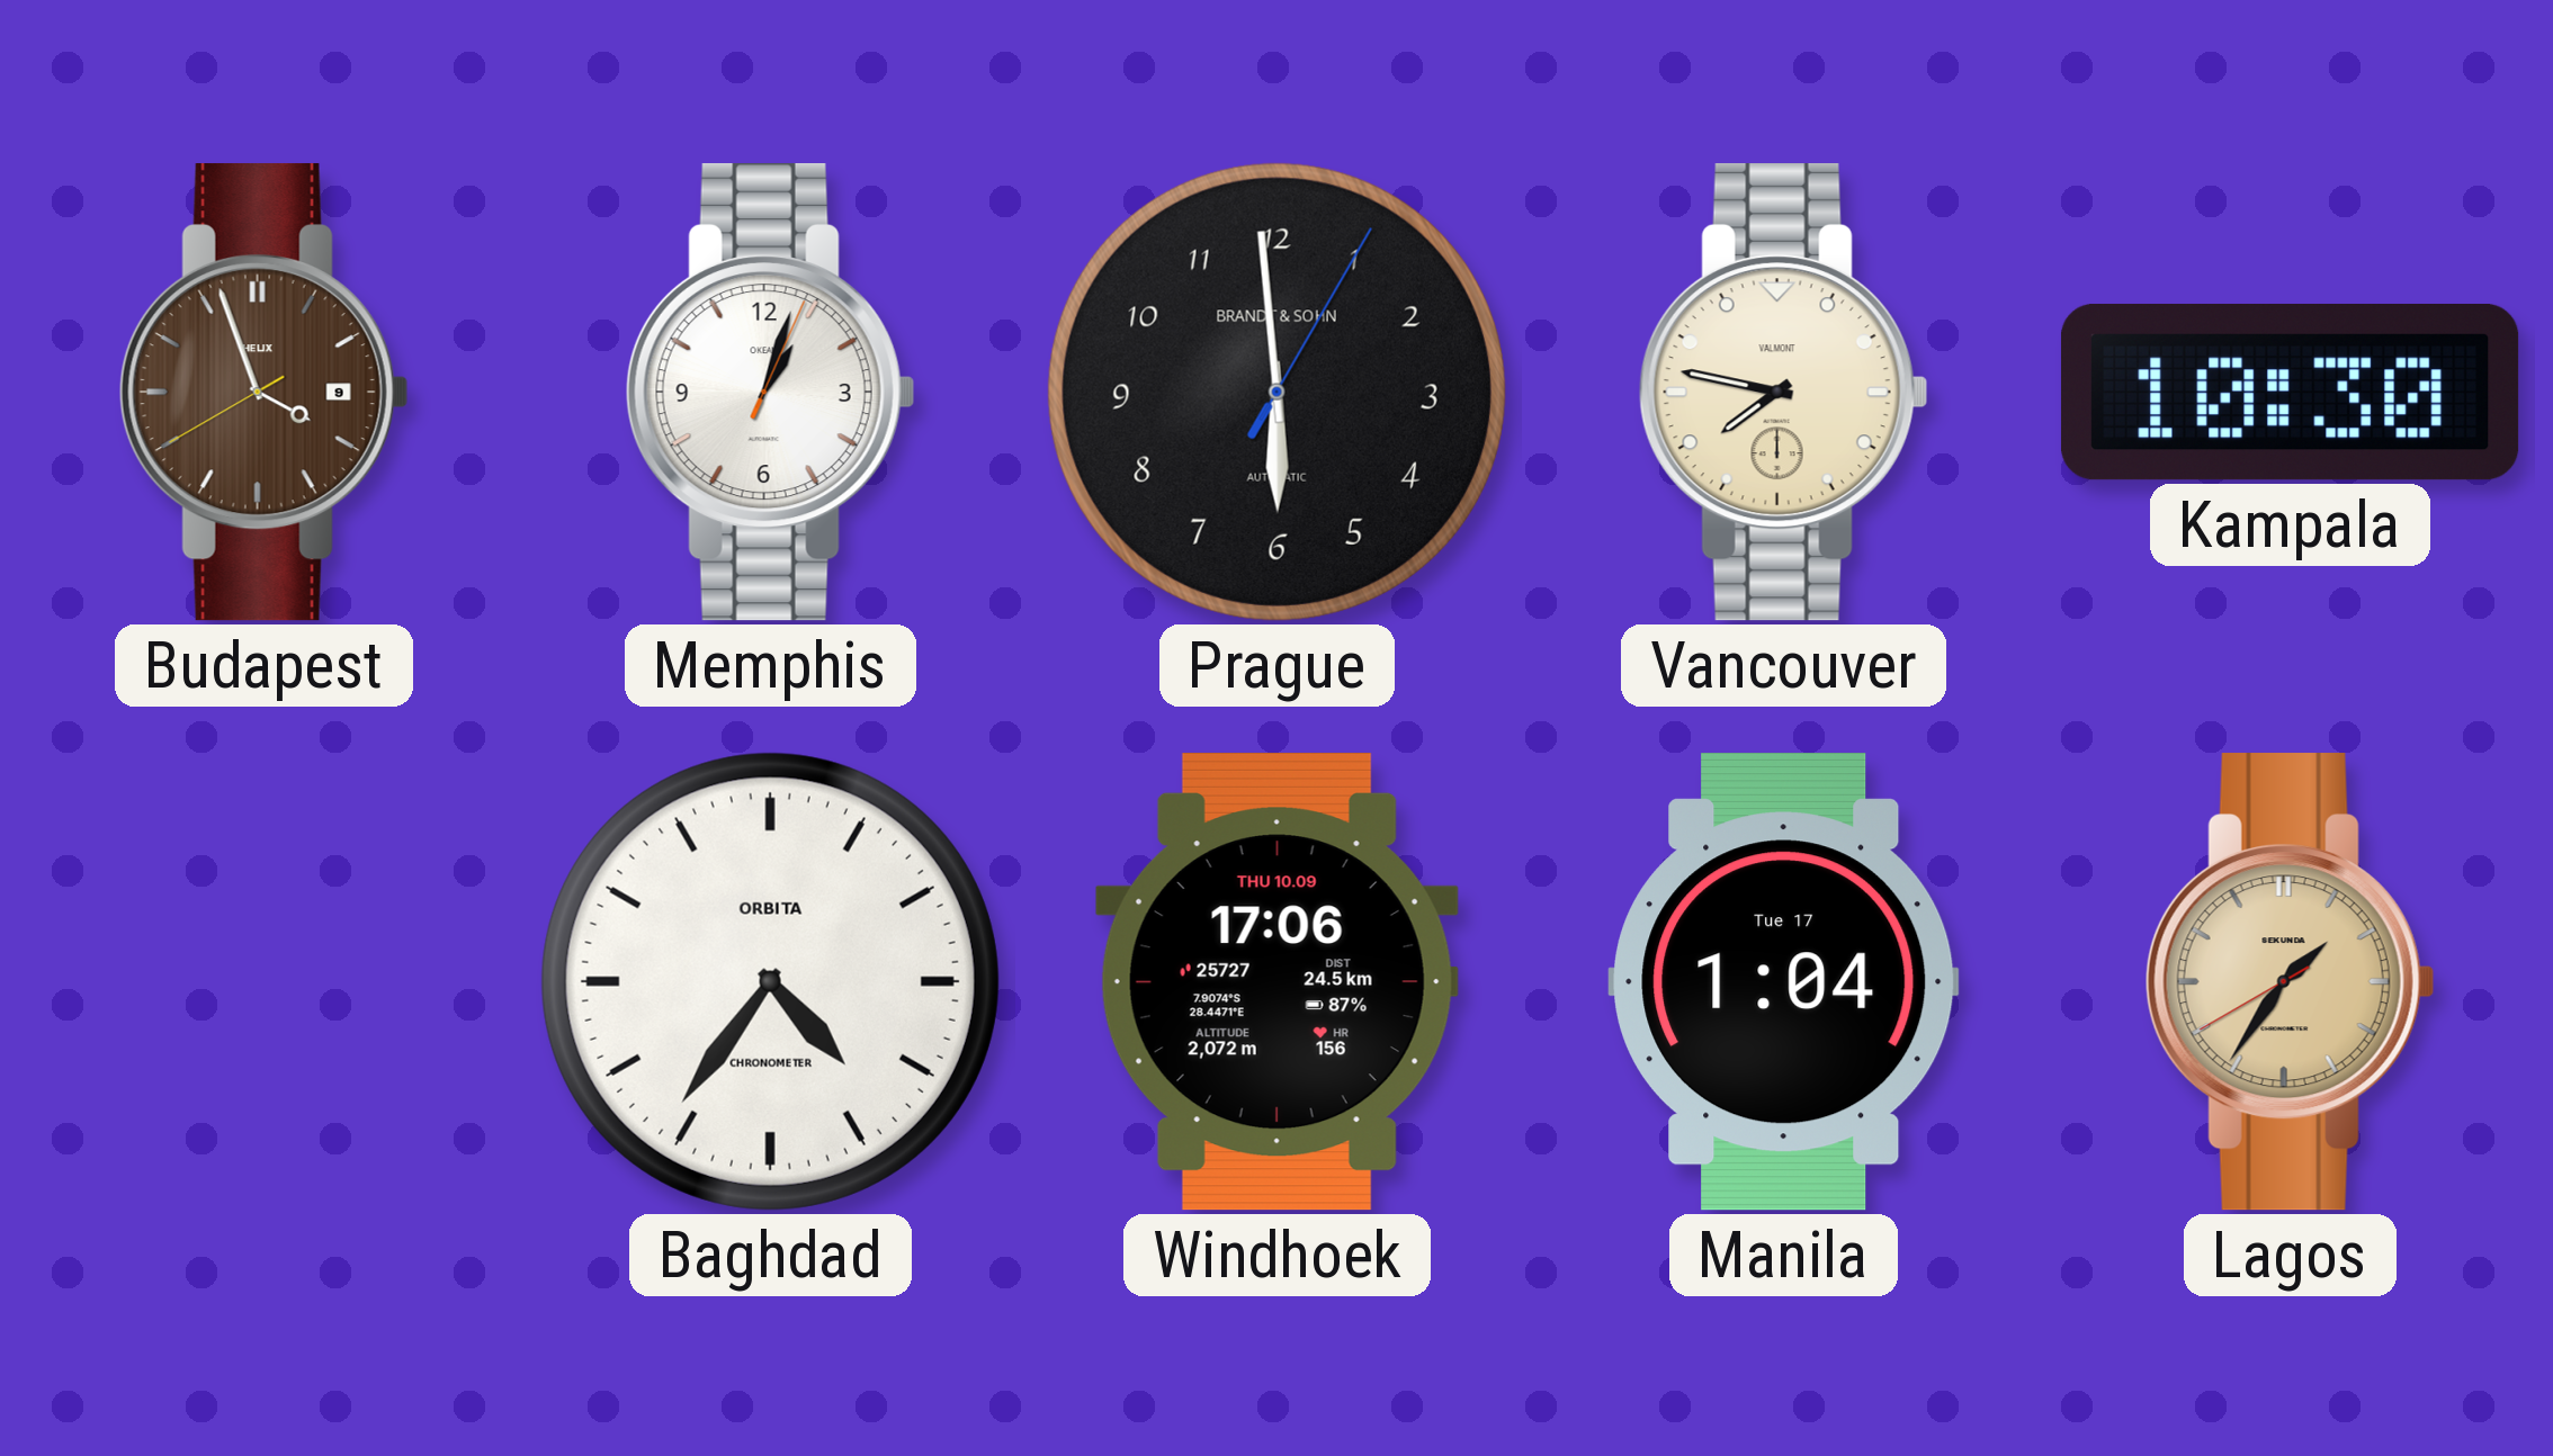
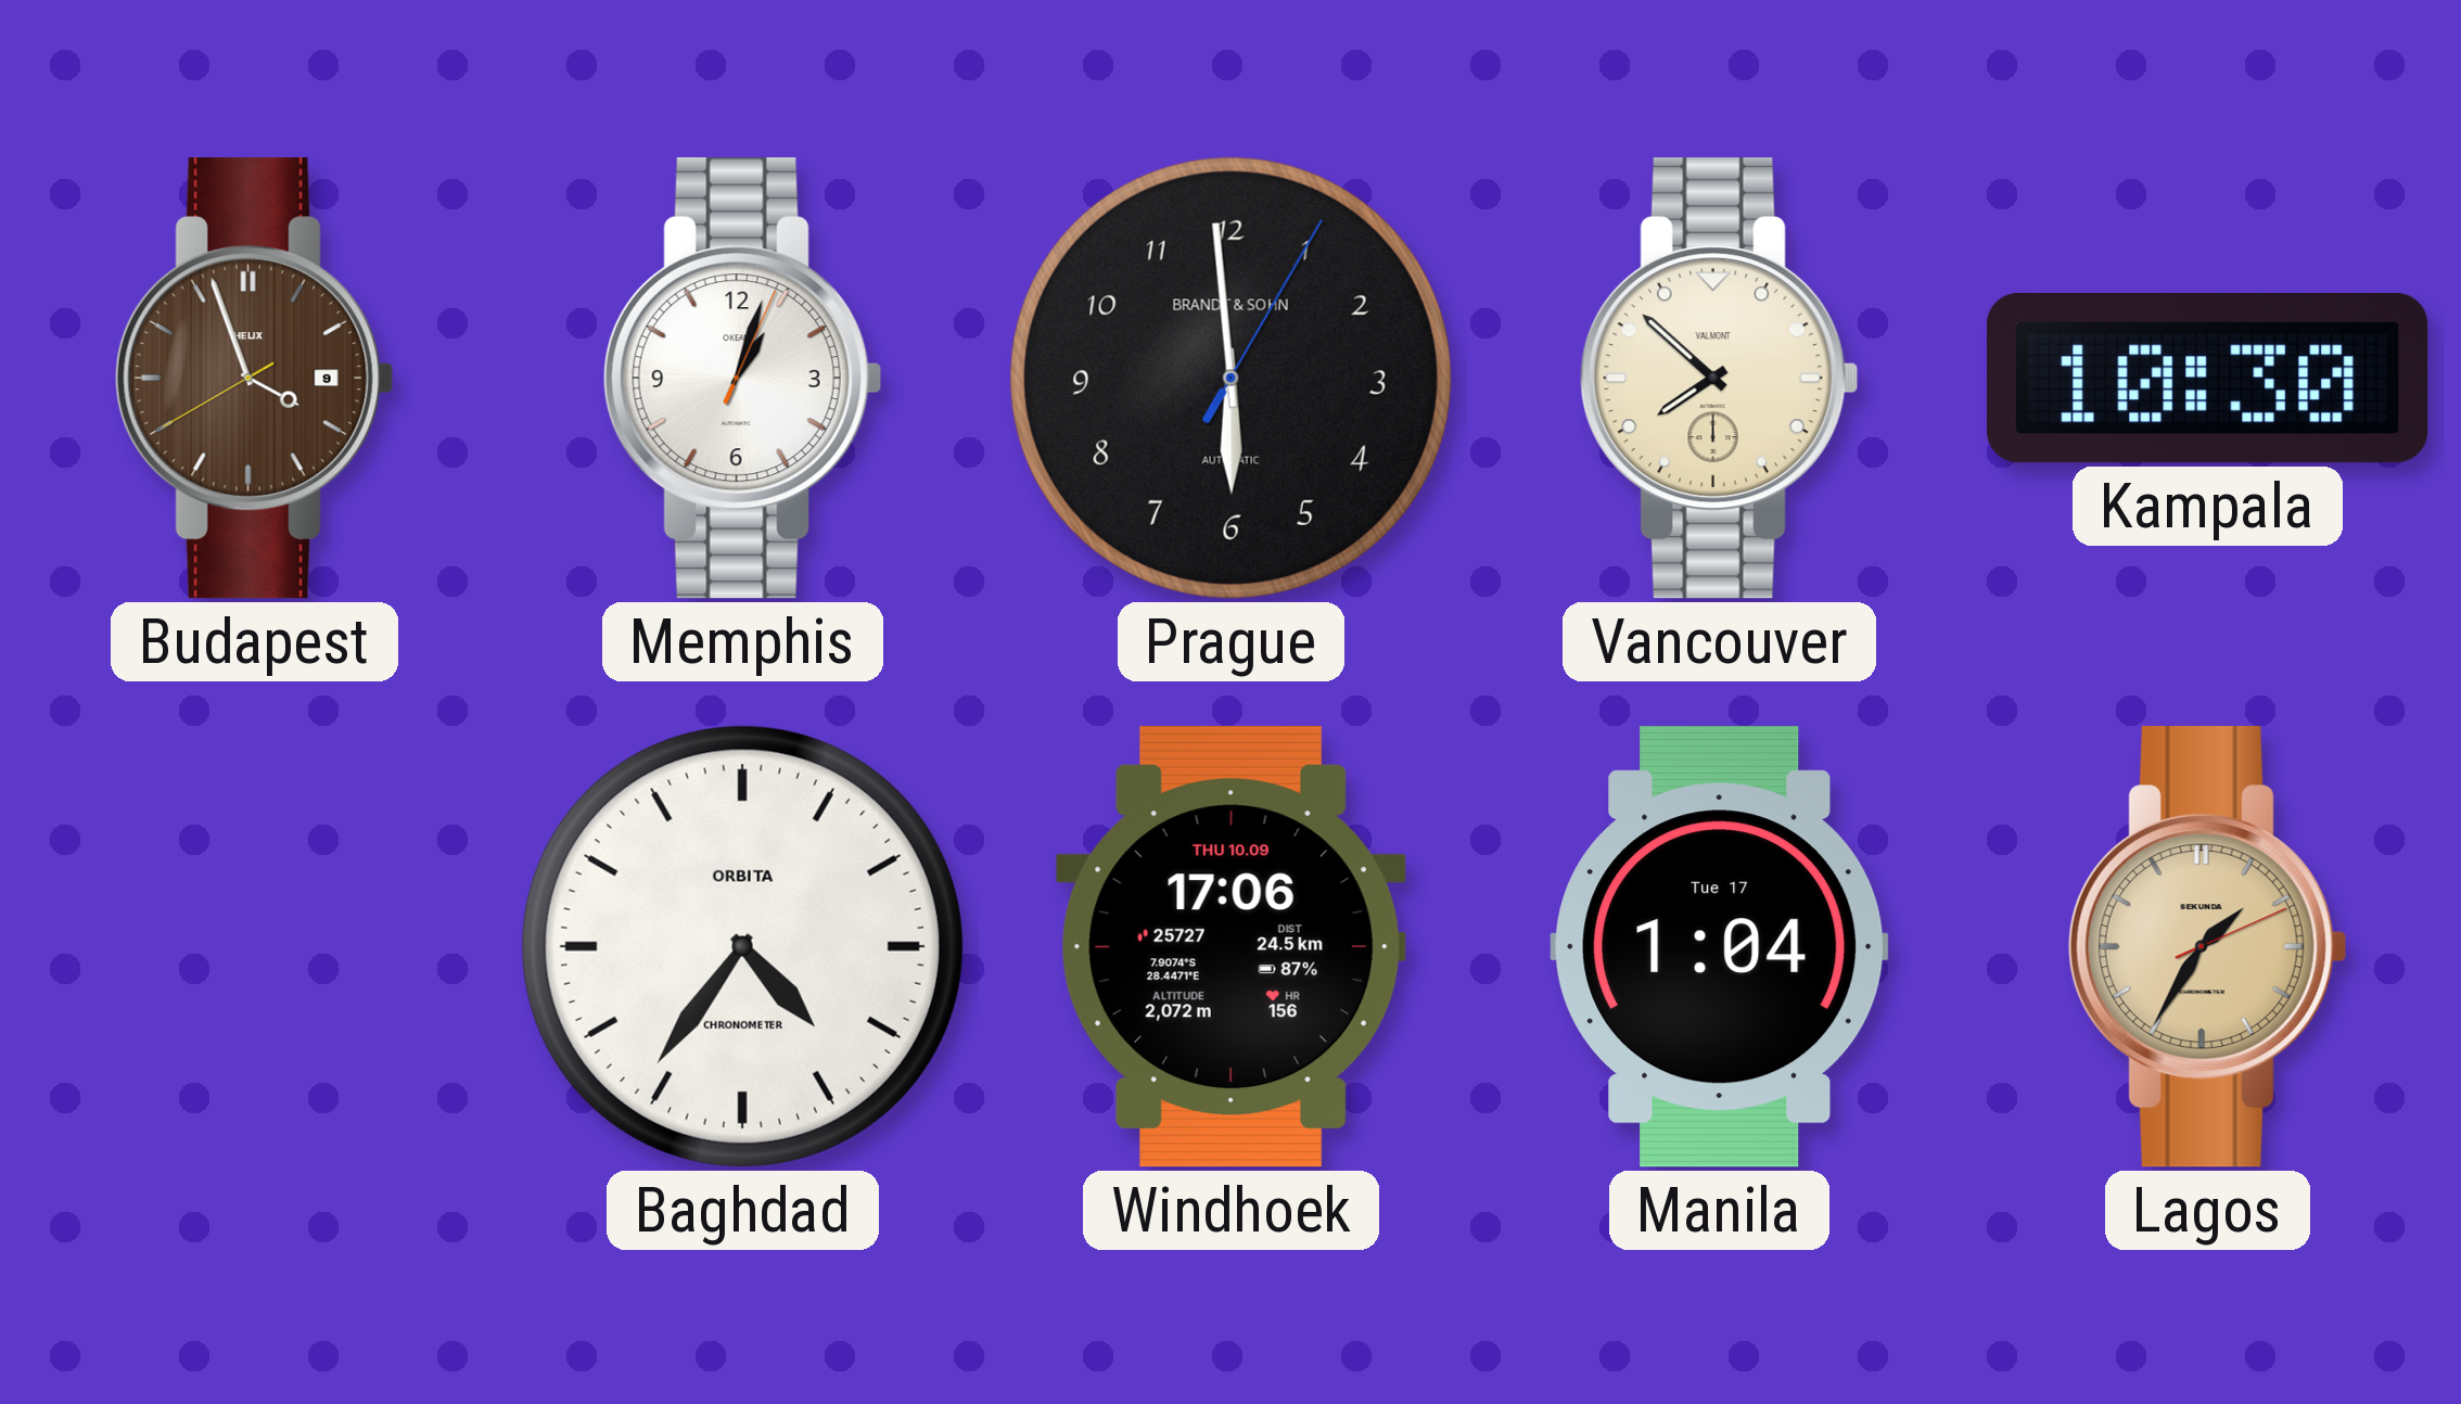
Vancouver: 7:47 -> 7:52 (1719, 379)
Lagos: 1:35:40 -> 1:35:11 (2207, 947)
